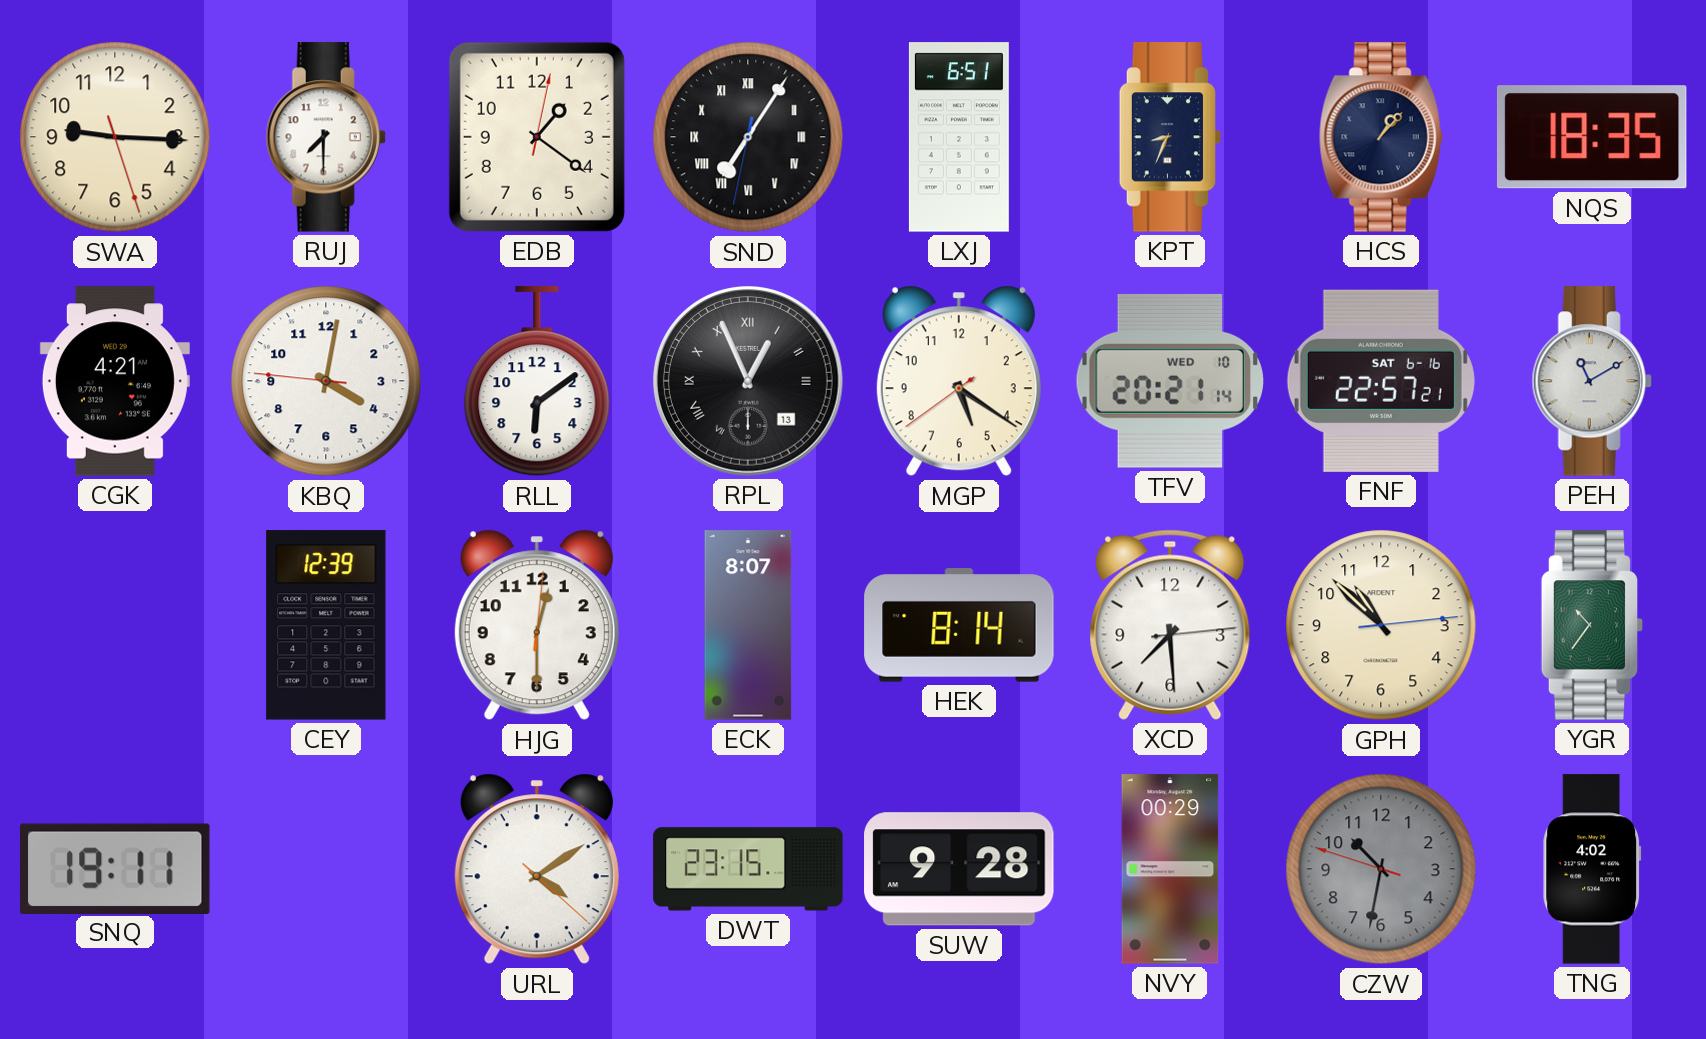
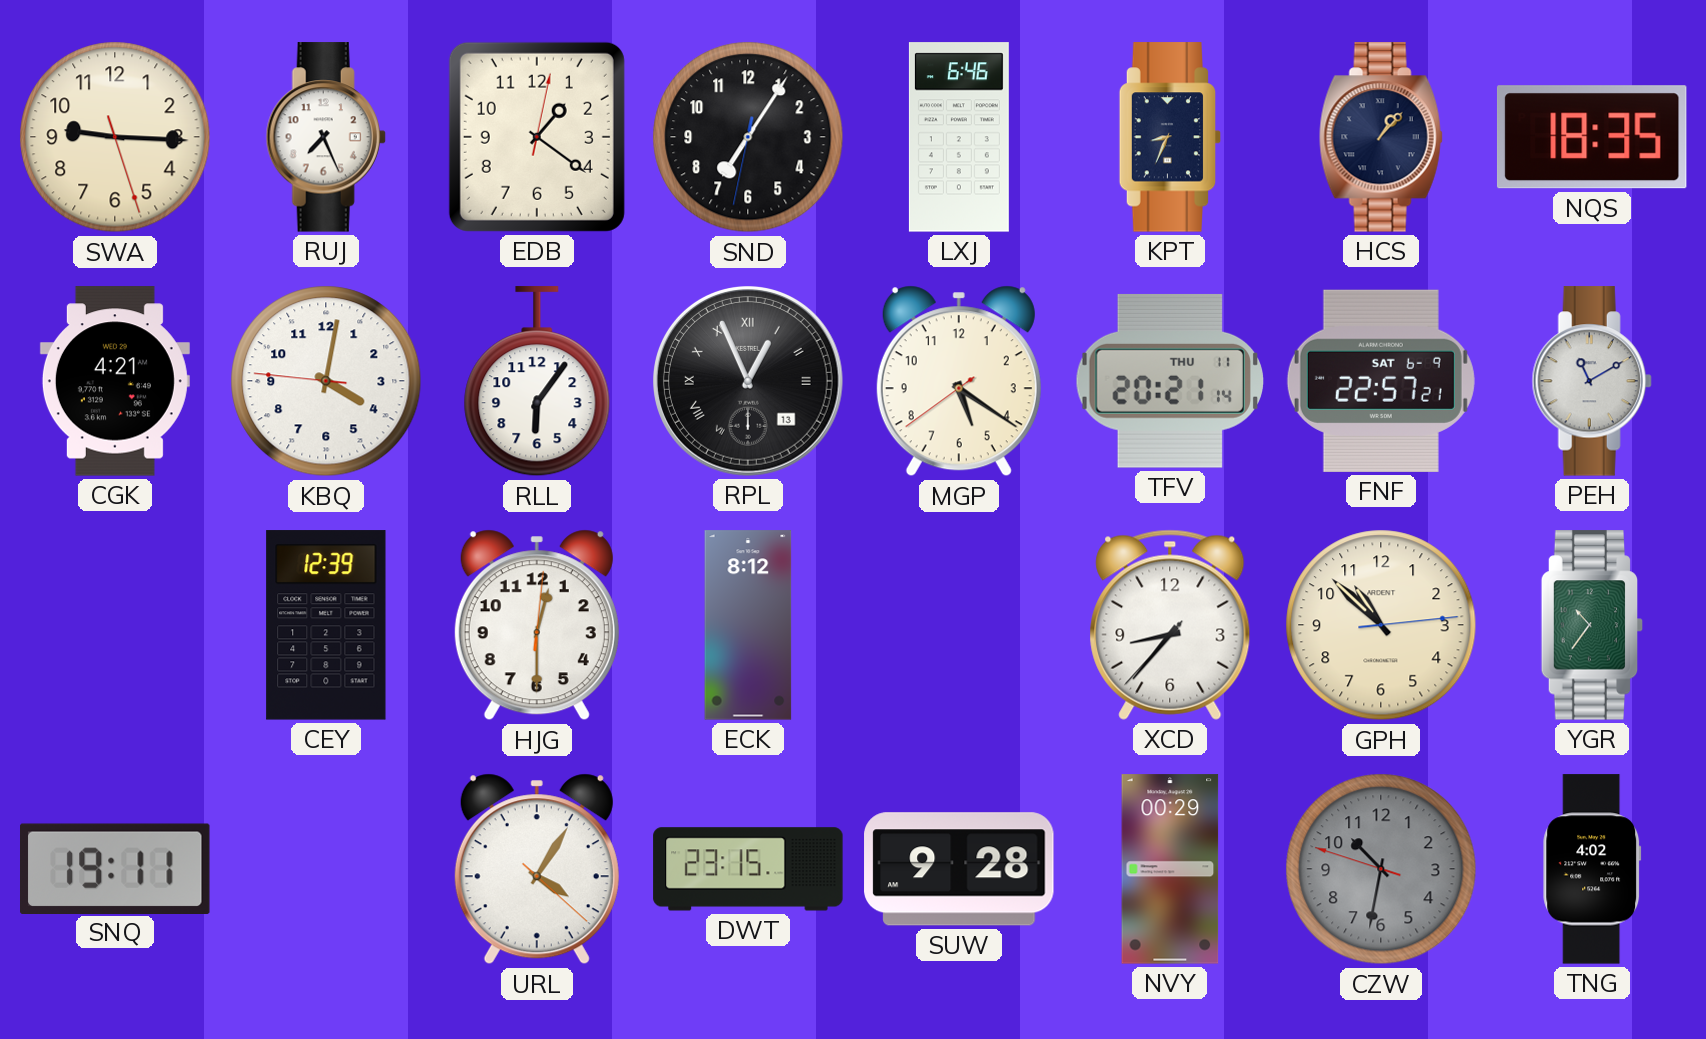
RUJ: 7:30 -> 7:26 (326, 137)
SND numerals: Roman -> Arabic (748, 137)
LXJ: 6:51 -> 6:46 (959, 137)
RLL: 6:09 -> 6:06 (537, 382)
TFV date: WED 10 -> THU 11 (1170, 381)
FNF date: SAT 6-16 -> SAT 6-9 (1381, 381)
ECK: 8:07 -> 8:12 (748, 625)
HEK: 8:14 -> none (959, 625)
XCD: 7:29 -> 8:36 (1170, 625)
URL: 4:09 -> 4:05 (537, 869)
